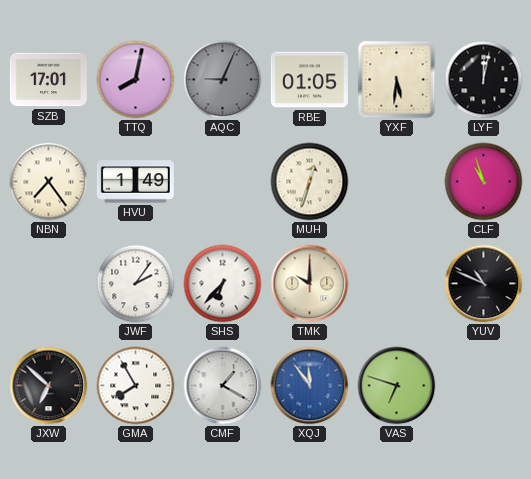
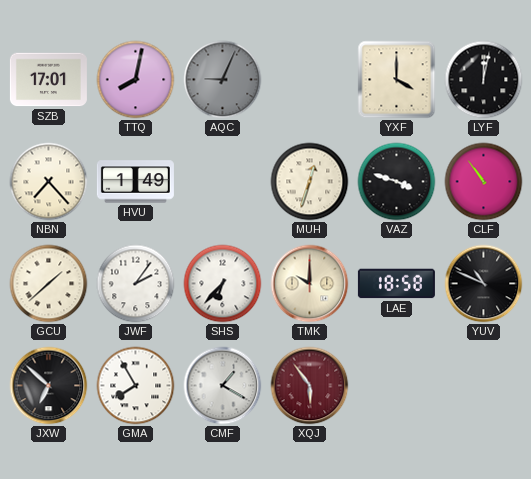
RBE: 01:05 -> none (309, 80)
YXF: 5:31 -> 4:00 (397, 80)
NBN: 7:24 -> 7:23 (49, 182)
VAZ: none -> 3:48 (397, 182)
CLF: 10:57 -> 10:54 (484, 182)
GCU: none -> 1:38 (49, 284)
LAE: none -> 18:58 (396, 284)
XQJ: 11:54 -> 5:54 (310, 386)
XQJ dial: blue -> burgundy (310, 386)
VAS: 6:48 -> none (397, 386)
